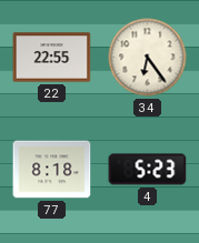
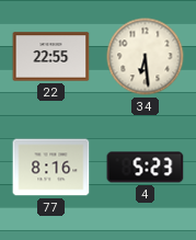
34: 6:24 -> 6:29 (146, 57)
77: 8:18 -> 8:16 (51, 168)
